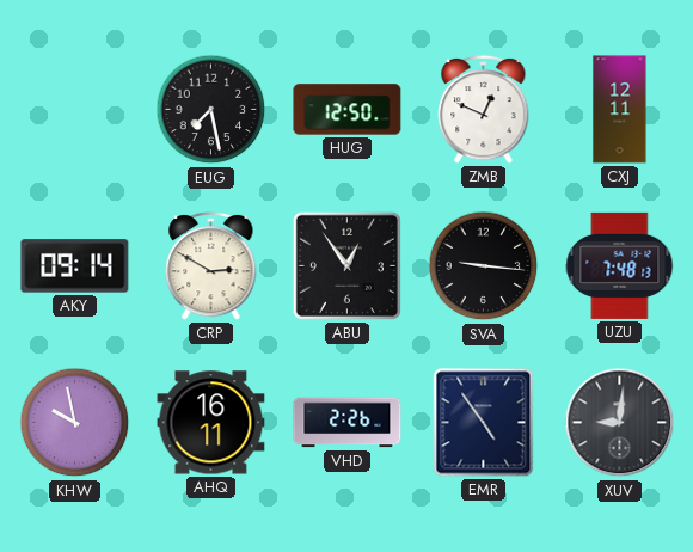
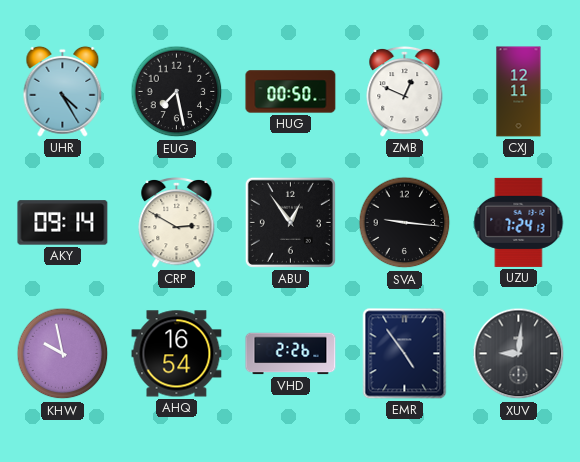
UHR: none -> 4:25 (63, 91)
HUG: 12:50 -> 00:50 (291, 92)
UZU: 7:48 -> 7:24 (519, 222)
AHQ: 16:11 -> 16:54 (177, 354)
